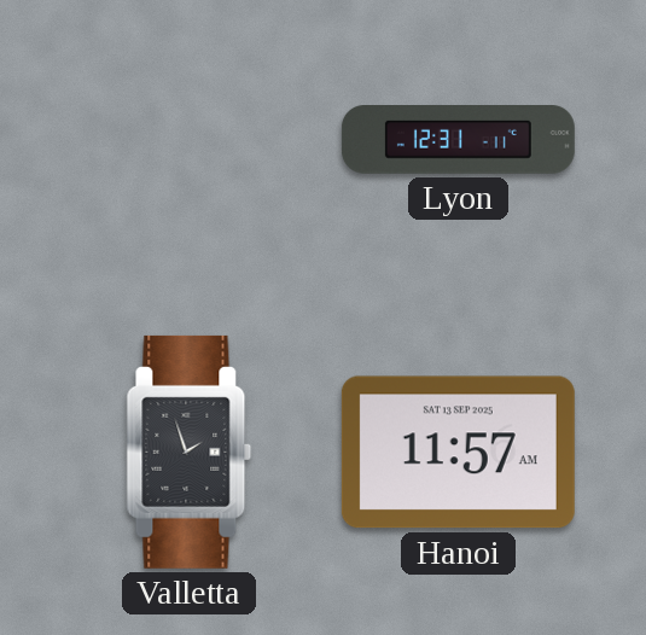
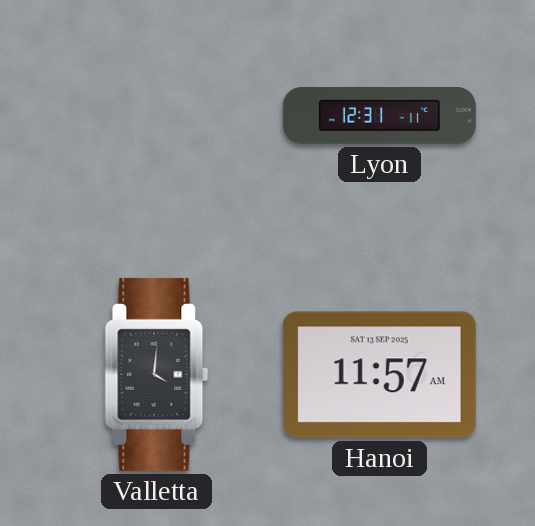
Valletta: 1:57 -> 4:01 (157, 374)
